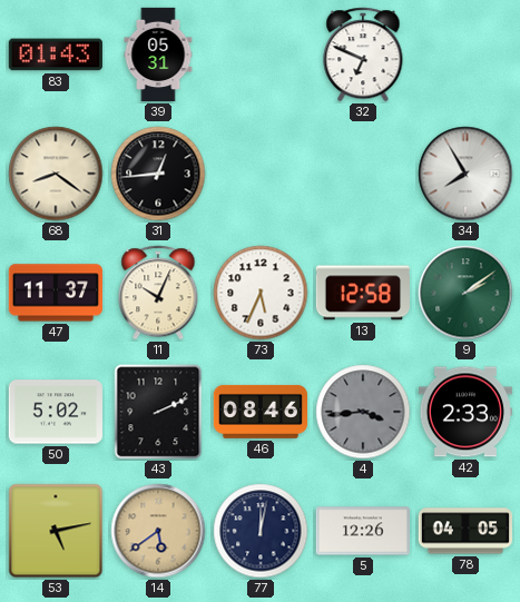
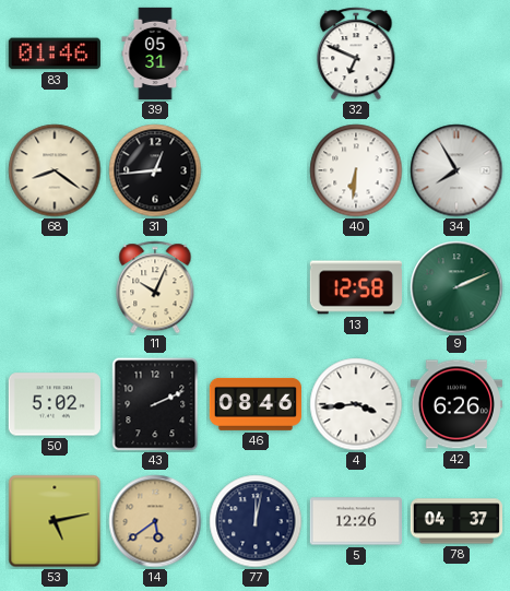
83: 01:43 -> 01:46 (55, 54)
40: none -> 6:31 (356, 170)
47: 11:37 -> none (55, 293)
73: 5:34 -> none (261, 293)
9: 2:09 -> 2:11 (456, 287)
4 dial: grey -> white (356, 404)
42: 2:33 -> 6:26 (456, 404)
78: 04:05 -> 04:37 (455, 521)
